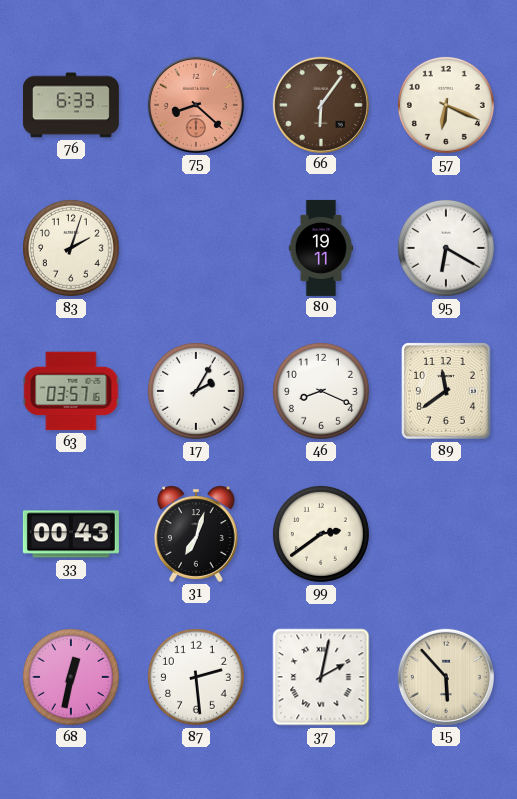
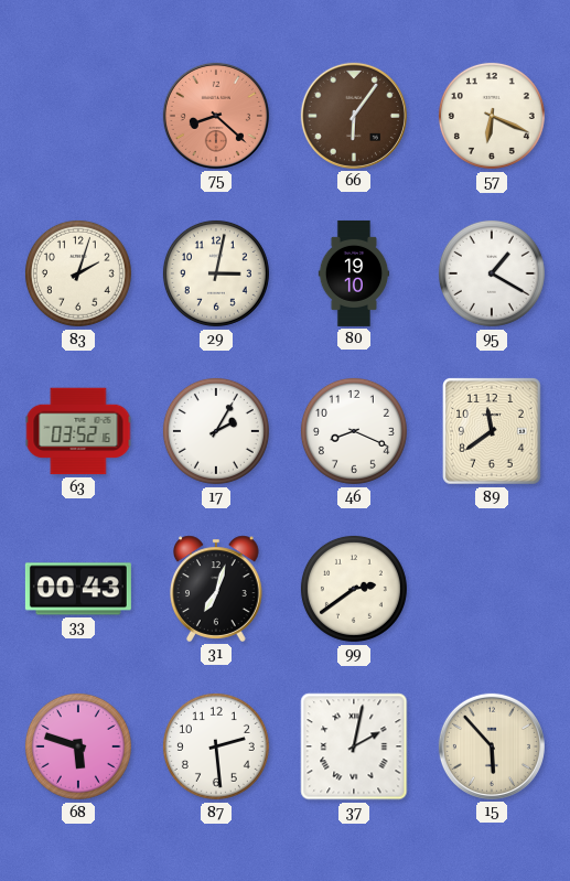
76: 6:33 -> none (71, 105)
29: none -> 3:02 (216, 273)
80: 19:11 -> 19:10 (354, 273)
95: 6:20 -> 1:20 (492, 273)
63: 03:57 -> 03:52 (78, 431)
68: 12:32 -> 5:48 (78, 746)
